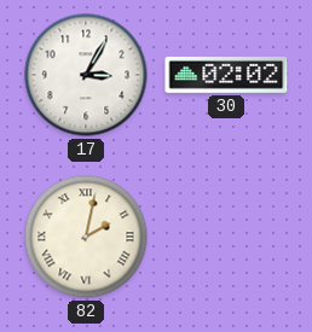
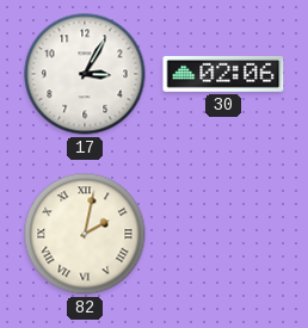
30: 02:02 -> 02:06 (223, 74)
